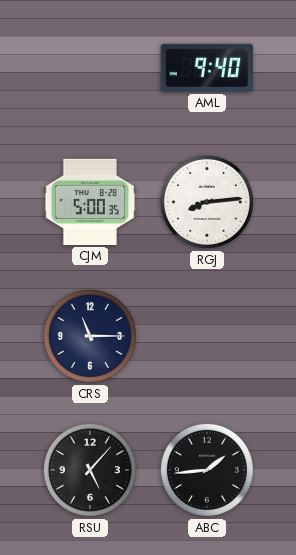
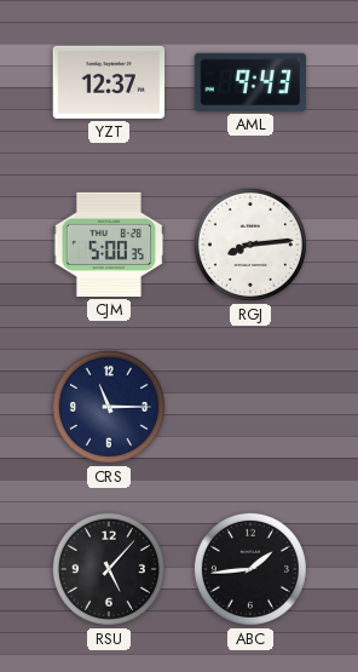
YZT: none -> 12:37 (109, 82)
AML: 9:40 -> 9:43 (250, 82)
